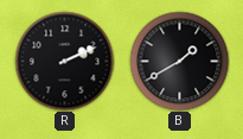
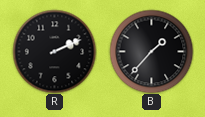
B: 1:40 -> 1:37 (151, 51)
